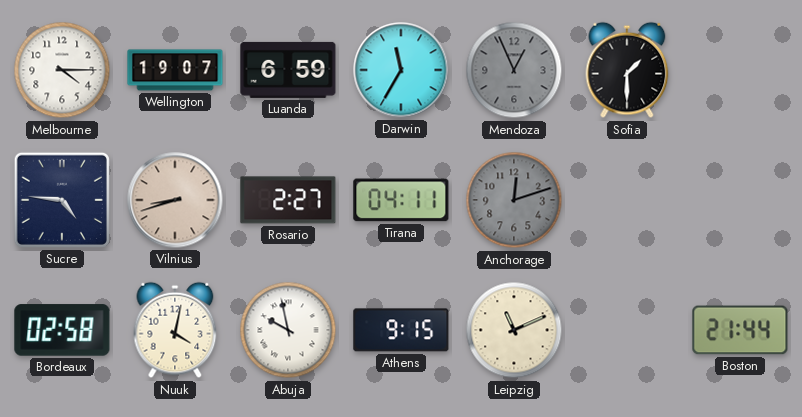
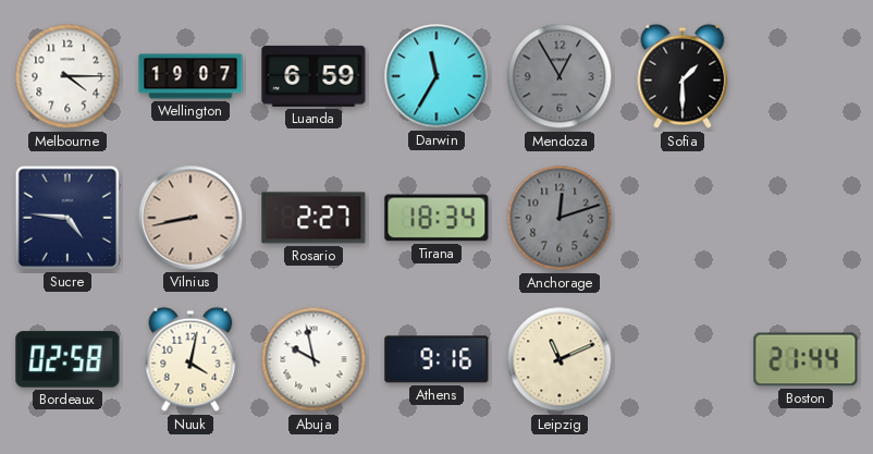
Mendoza: 12:56 -> 12:55 (560, 76)
Vilnius: 8:42 -> 8:43 (190, 218)
Tirana: 04:11 -> 18:34 (436, 218)
Athens: 9:15 -> 9:16 (436, 359)
